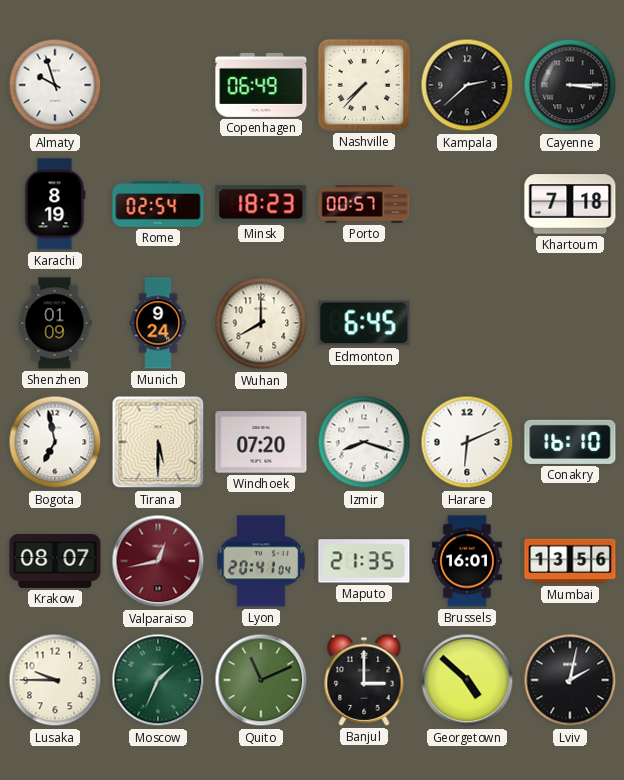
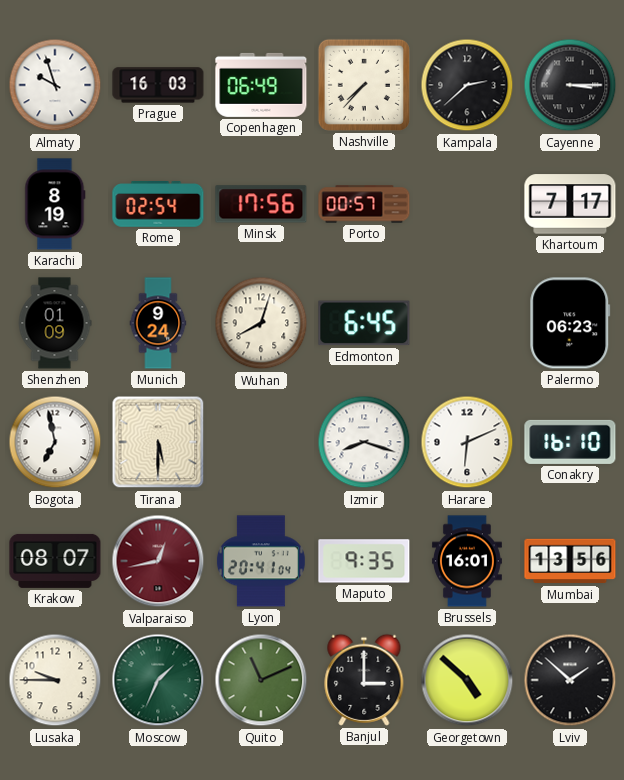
Prague: none -> 16:03 (158, 85)
Minsk: 18:23 -> 17:56 (261, 204)
Khartoum: 7:18 -> 7:17 (570, 204)
Wuhan: 8:00 -> 8:03 (261, 323)
Palermo: none -> 06:23 (570, 323)
Windhoek: 07:20 -> none (261, 442)
Maputo: 21:35 -> 9:35 (364, 561)
Lviv: 2:02 -> 1:52 (570, 680)
